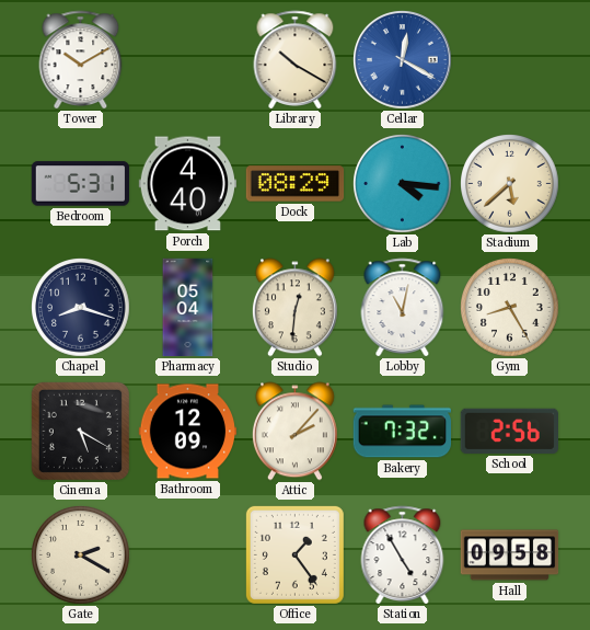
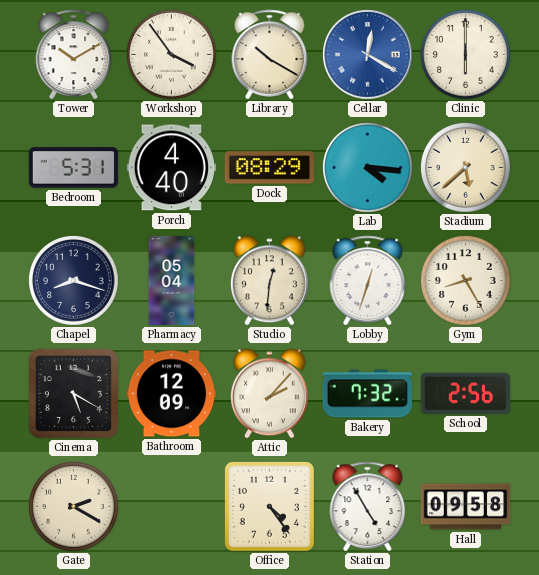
Workshop: none -> 3:54 (172, 55)
Clinic: none -> 6:00 (466, 55)
Lobby: 11:02 -> 12:33 (368, 281)
Office: 1:24 -> 4:24 (269, 506)
